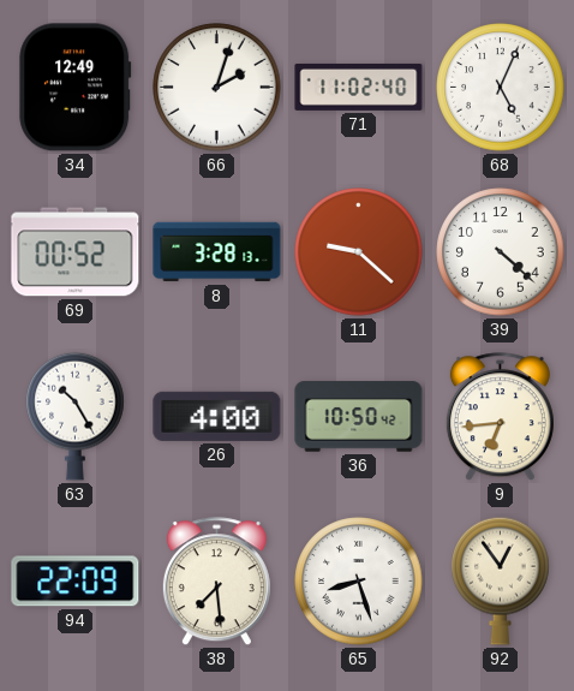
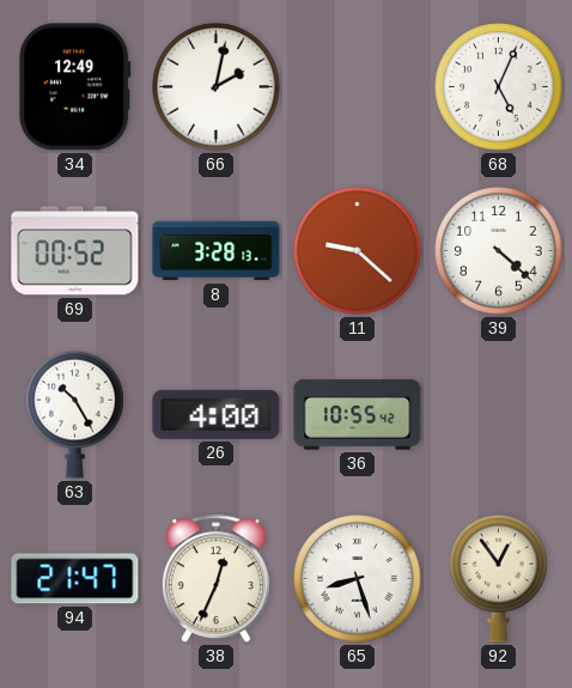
66: 2:03 -> 2:02 (217, 87)
71: 11:02 -> none (359, 87)
36: 10:50 -> 10:55 (358, 415)
9: 6:44 -> none (500, 417)
94: 22:09 -> 21:47 (75, 579)
38: 7:29 -> 12:34 (215, 579)
